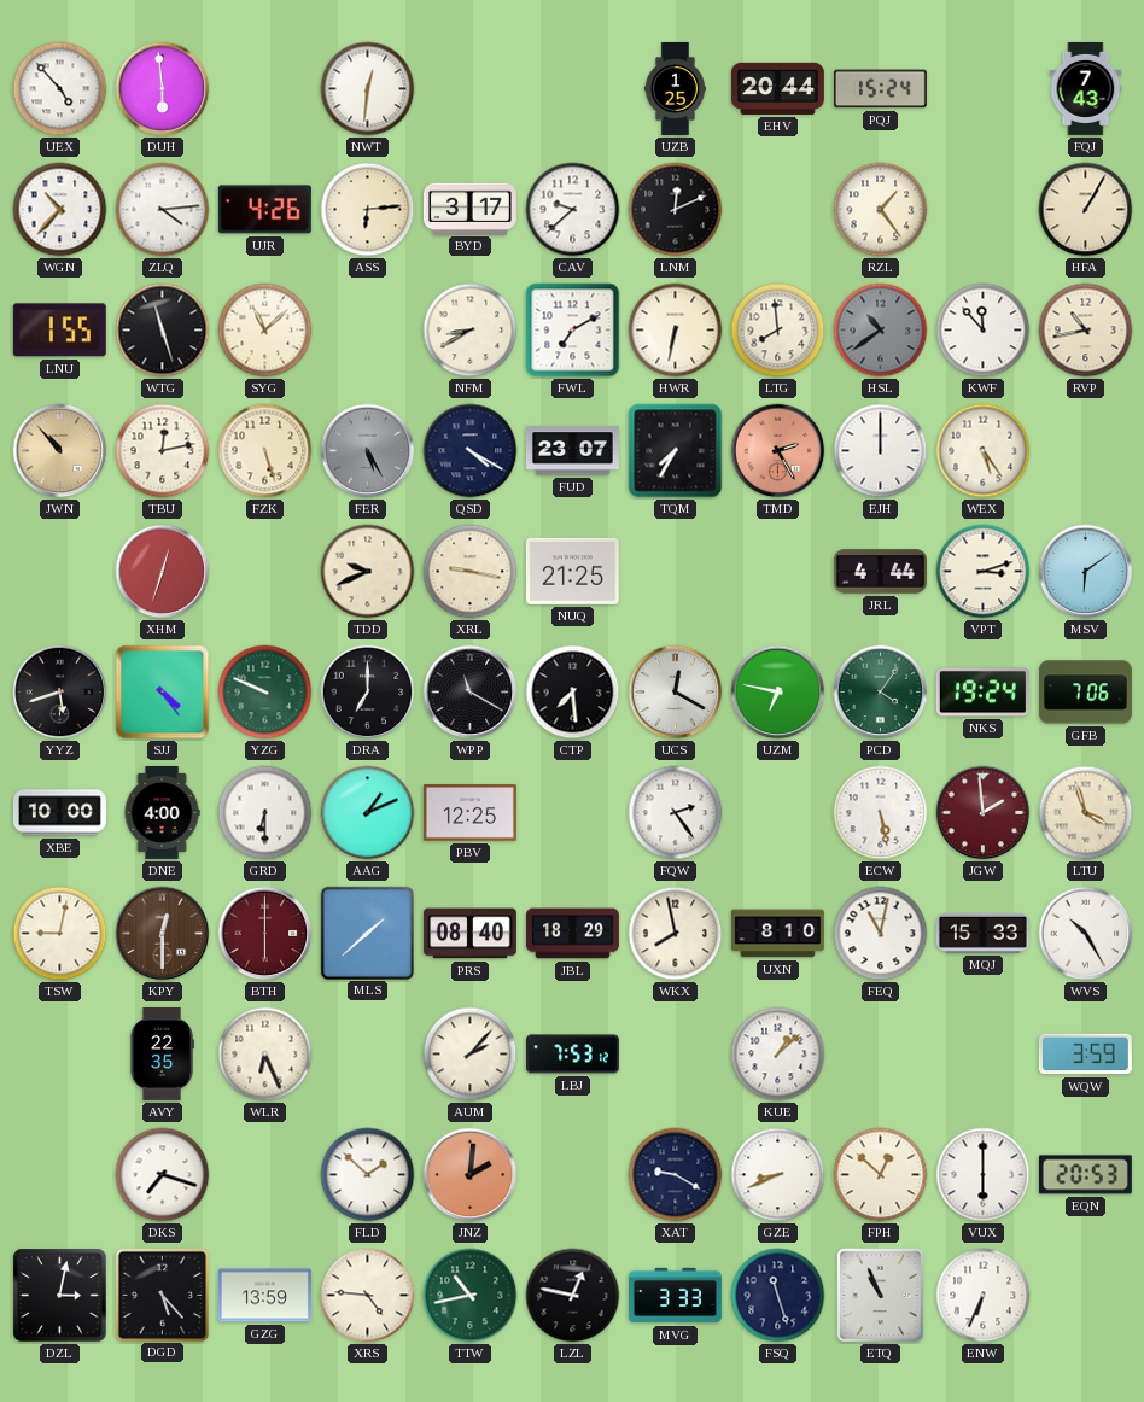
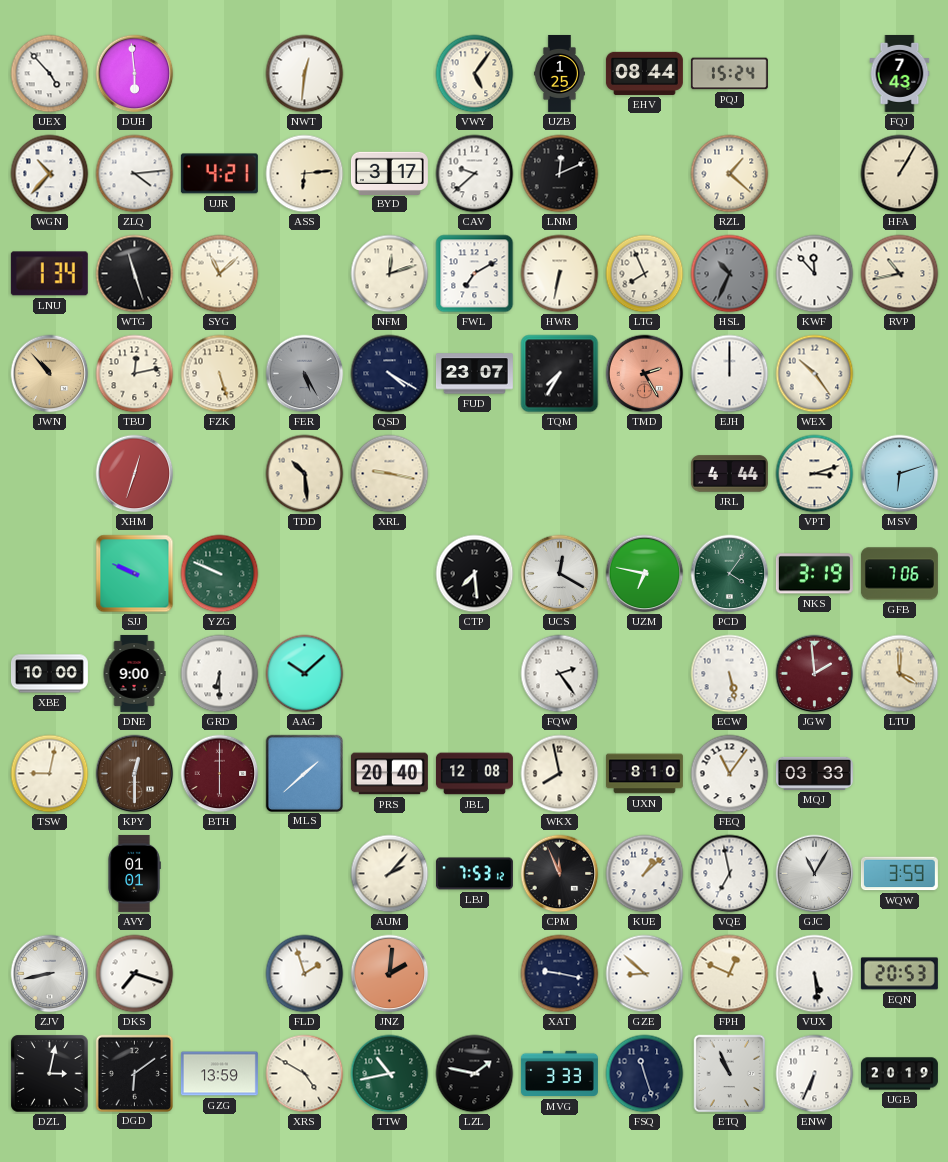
VWY: none -> 5:06 (475, 74)
EHV: 20:44 -> 08:44 (644, 73)
UJR: 4:26 -> 4:21 (219, 174)
RZL: 1:24 -> 1:22 (730, 174)
LNU: 1:55 -> 1:34 (49, 274)
NFM: 8:40 -> 12:12 (390, 274)
LTG: 7:59 -> 7:56 (645, 274)
HSL: 10:39 -> 10:34 (730, 274)
WEX: 5:24 -> 10:24 (815, 374)
TDD: 9:41 -> 10:29 (305, 474)
NUQ: 21:25 -> none (572, 571)
MSV: 6:09 -> 6:12 (900, 474)
YYZ: 5:42 -> none (60, 693)
SJJ: 4:24 -> 9:49 (135, 574)
DRA: 7:00 -> none (368, 693)
WPP: 11:20 -> none (471, 693)
NKS: 19:24 -> 3:19 (814, 574)
DNE: 4:00 -> 9:00 (134, 673)
AAG: 1:11 -> 10:08 (305, 674)
PBV: 12:25 -> none (469, 813)
LTU: 3:57 -> 4:00 (900, 674)
PRS: 08:40 -> 20:40 (389, 774)
JBL: 18:29 -> 12:08 (474, 774)
FEQ: 11:02 -> 11:06 (730, 774)
MQJ: 15:33 -> 03:33 (814, 773)
WVS: 10:25 -> none (1086, 934)
AVY: 22:35 -> 01:01 (134, 873)
WLR: 6:26 -> none (265, 1055)
CPM: none -> 11:56 (560, 874)
VQE: none -> 6:58 (730, 874)
GJC: none -> 11:05 (815, 874)
ZJV: none -> 8:43 (50, 974)
FLD: 1:52 -> 1:57 (305, 974)
XAT: 9:20 -> 9:17 (560, 974)
GZE: 8:41 -> 8:52 (645, 974)
FPH: 12:52 -> 12:49 (730, 974)
VUX: 6:00 -> 5:29 (815, 974)
DGD: 5:23 -> 6:09 (134, 1073)
XRS: 4:46 -> 4:50 (305, 1074)
LZL: 12:47 -> 1:47 (475, 1074)
UGB: none -> 20:19 (899, 1074)
